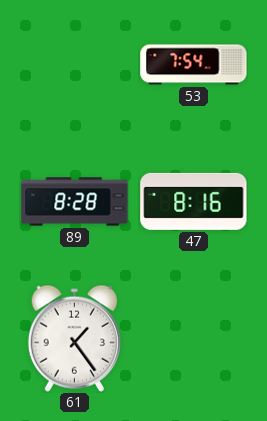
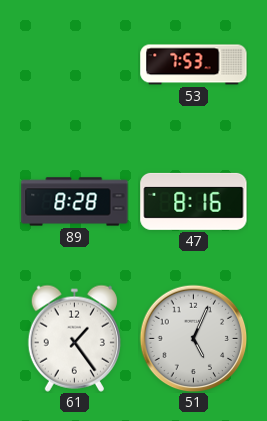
53: 7:54 -> 7:53 (194, 65)
51: none -> 5:04 (193, 338)
